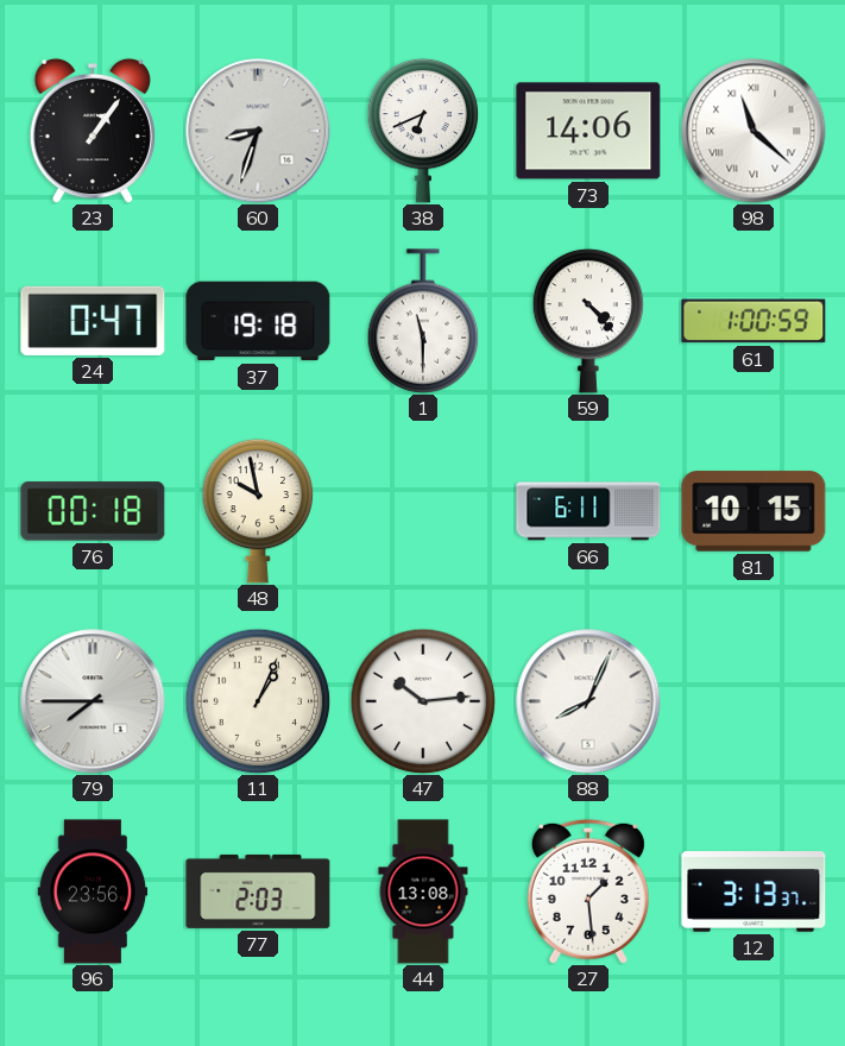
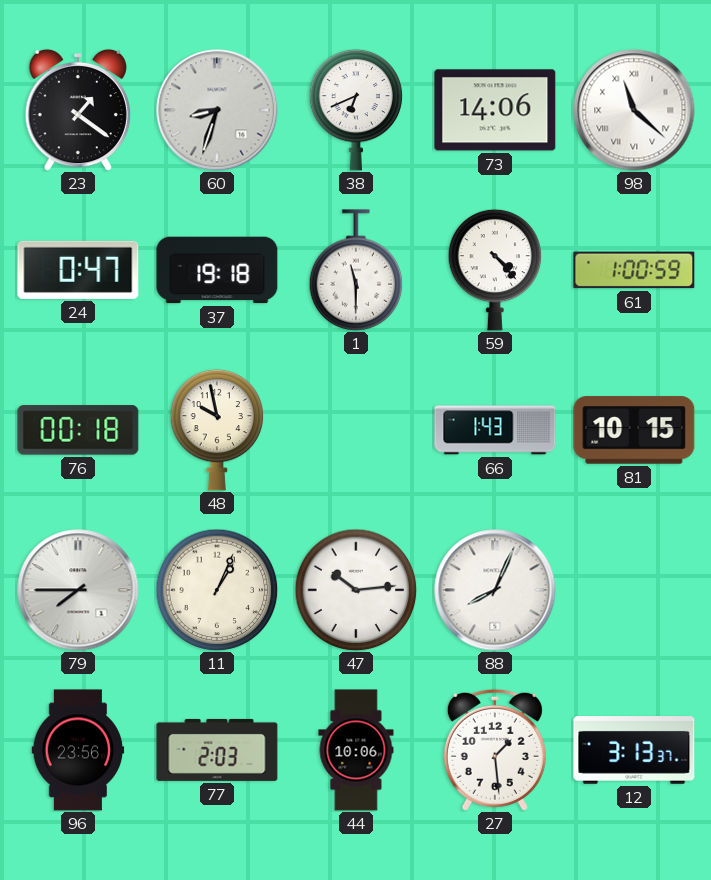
23: 1:06 -> 1:21 (78, 110)
66: 6:11 -> 1:43 (495, 430)
44: 13:08 -> 10:06 (356, 750)
